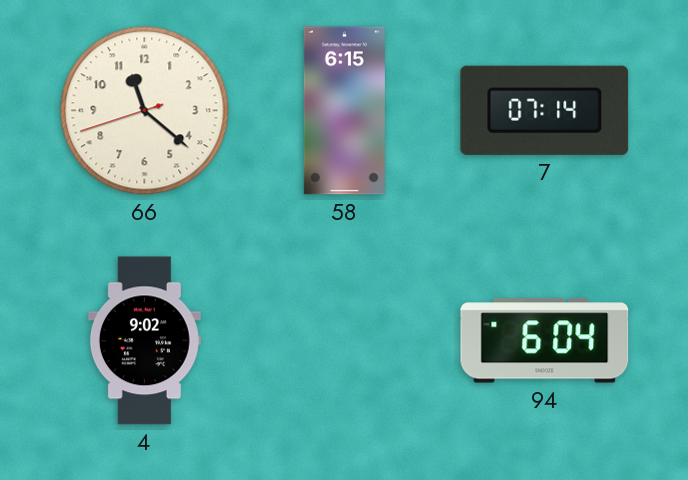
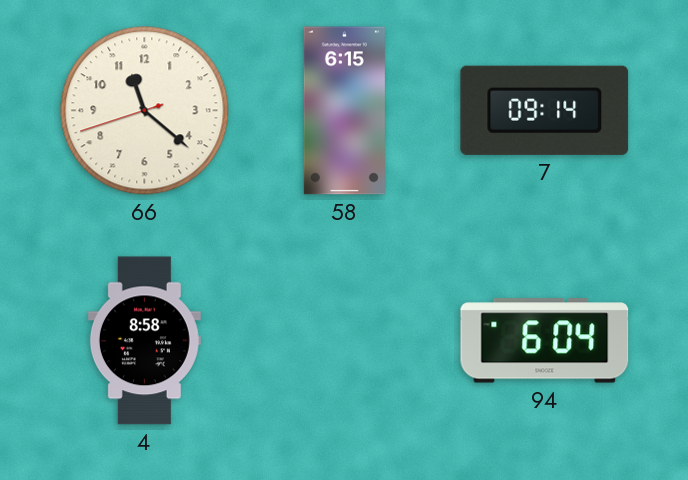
7: 07:14 -> 09:14 (545, 110)
4: 9:02 -> 8:58 (144, 341)
